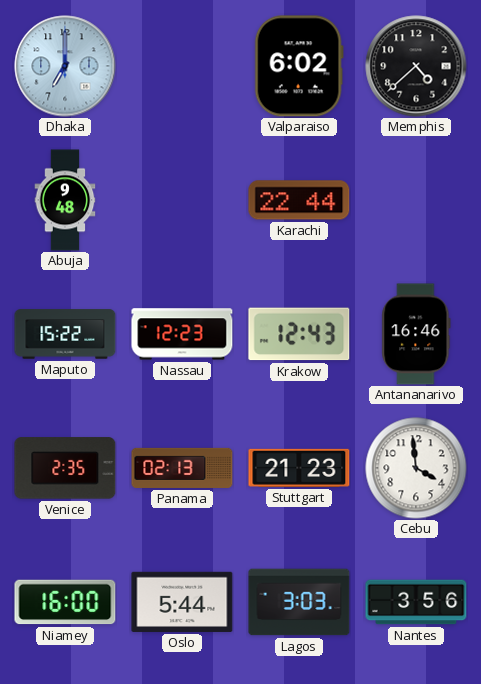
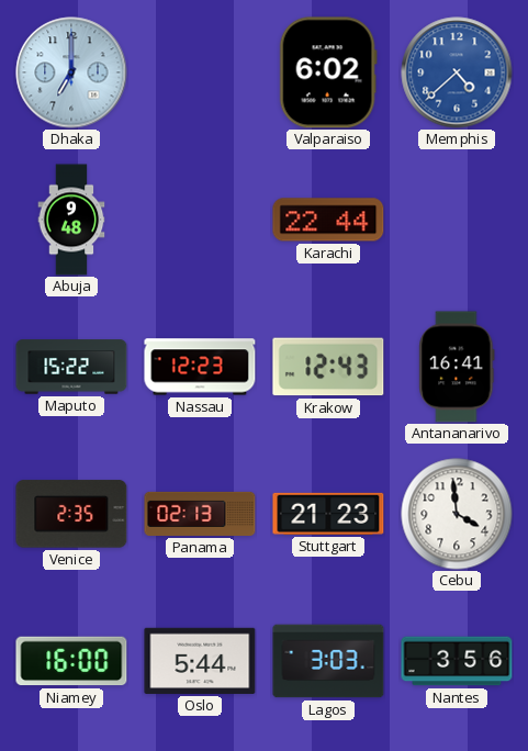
Memphis dial: black -> blue (457, 72)
Antananarivo: 16:46 -> 16:41 (457, 367)
